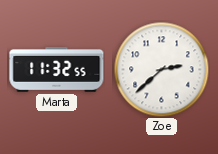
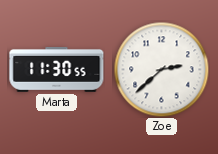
Marta: 11:32 -> 11:30 (57, 69)
